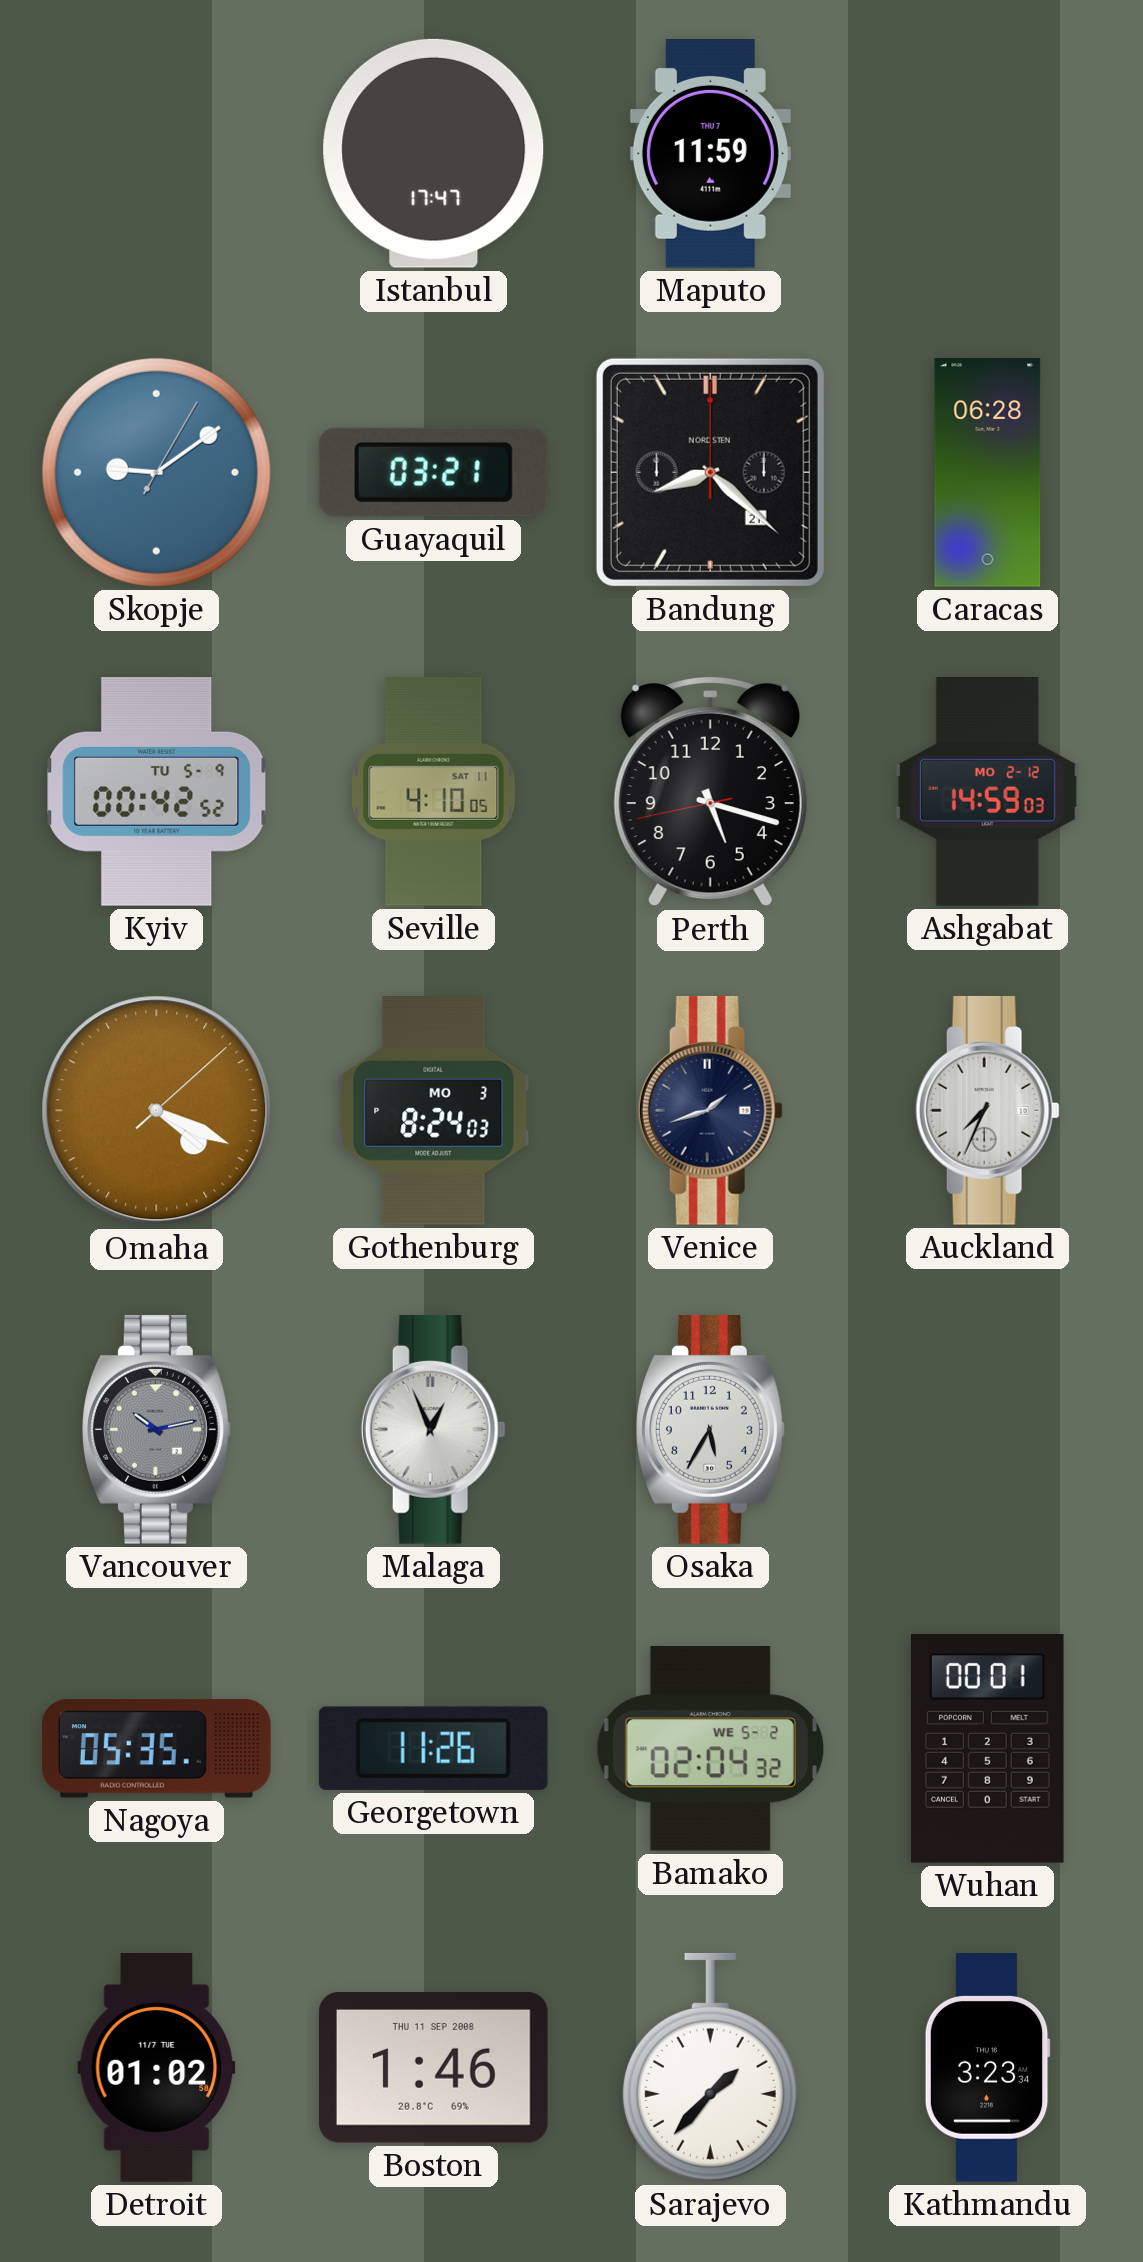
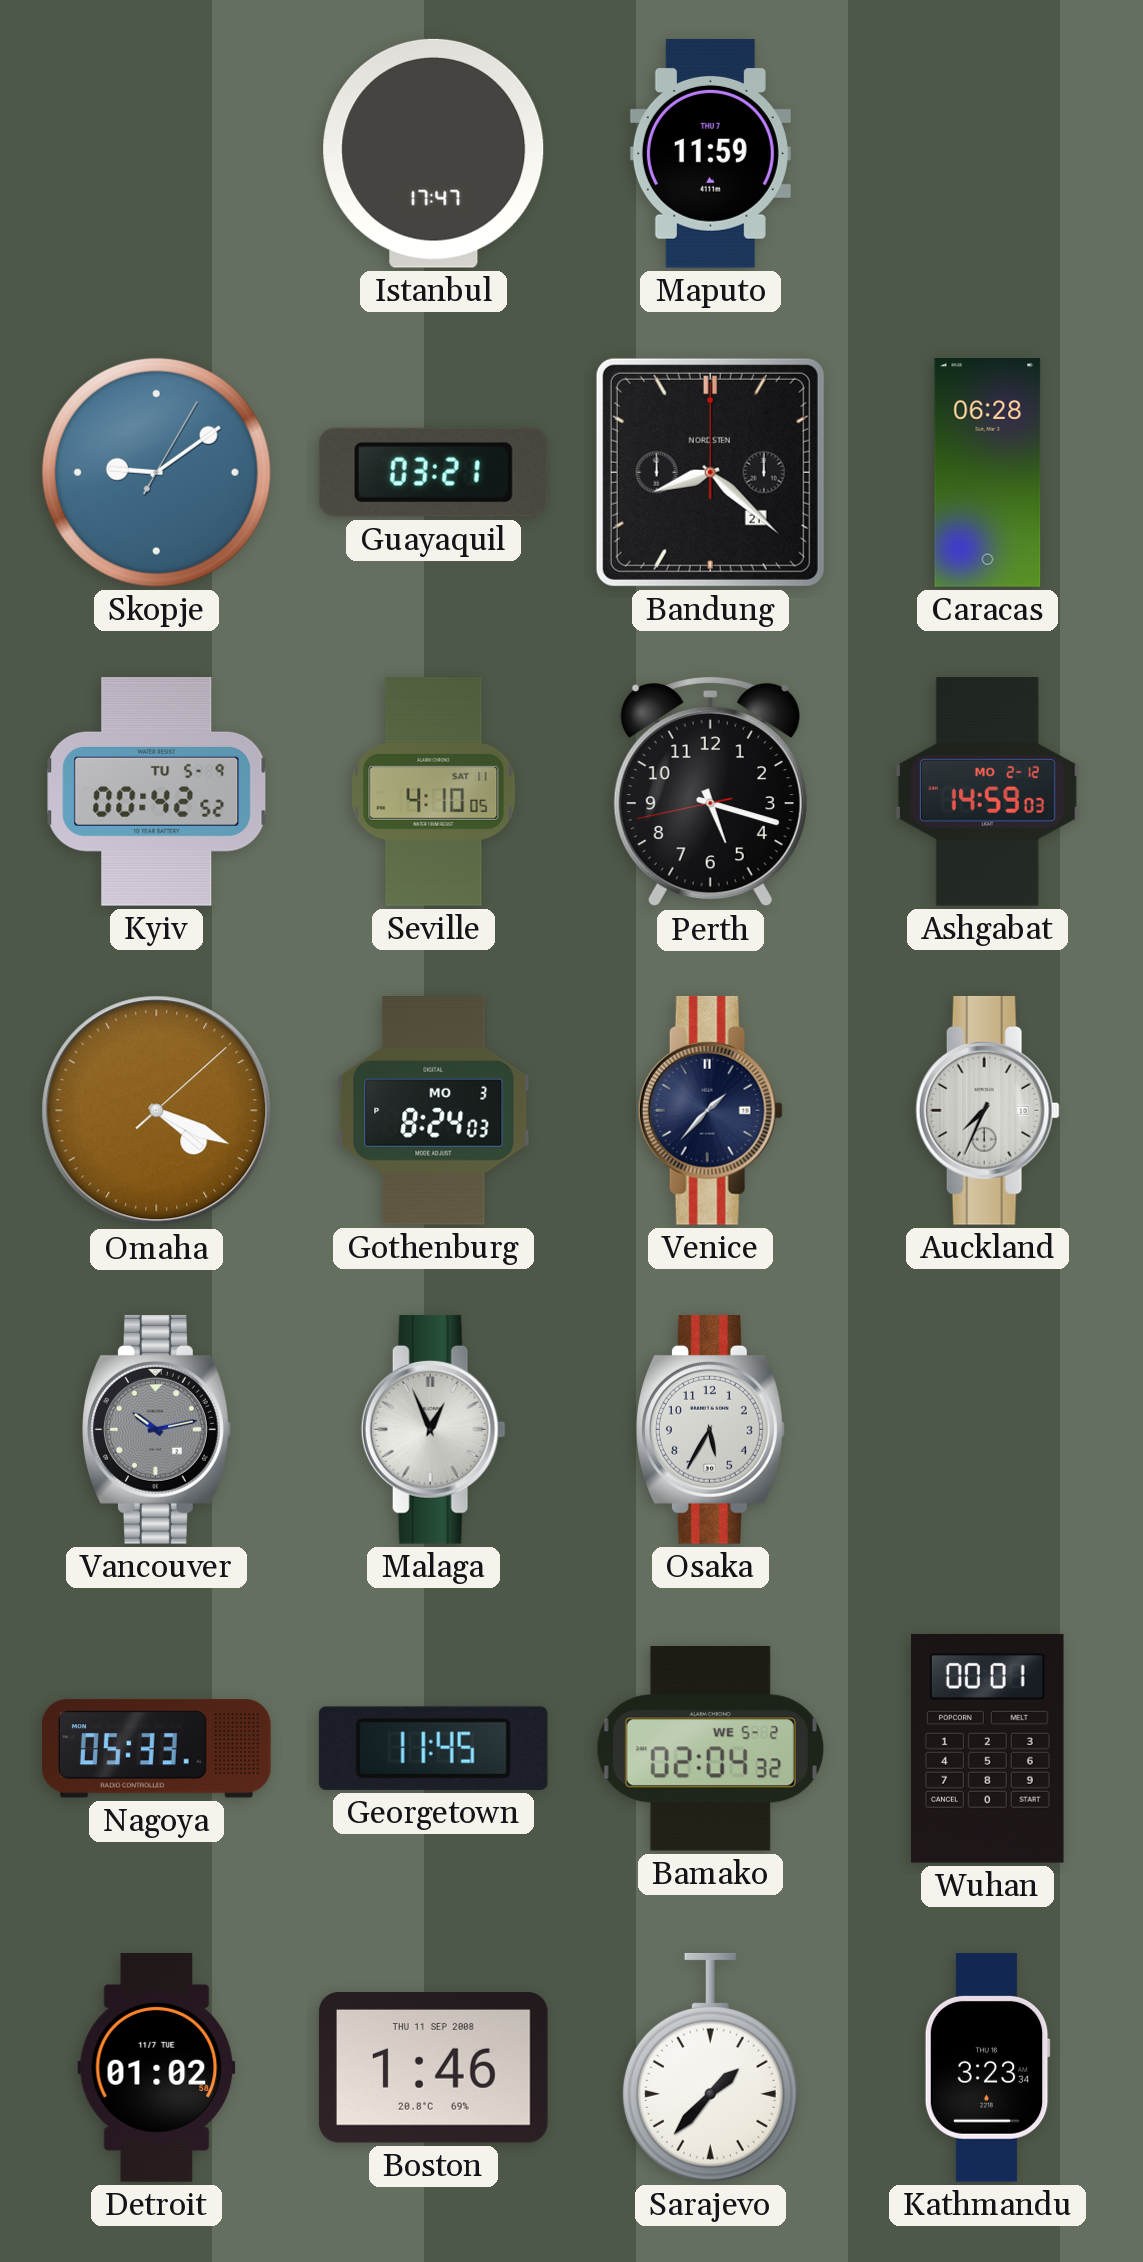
Venice: 1:42 -> 1:37 (710, 1110)
Nagoya: 05:35 -> 05:33 (157, 1749)
Georgetown: 11:26 -> 11:45 (433, 1748)
